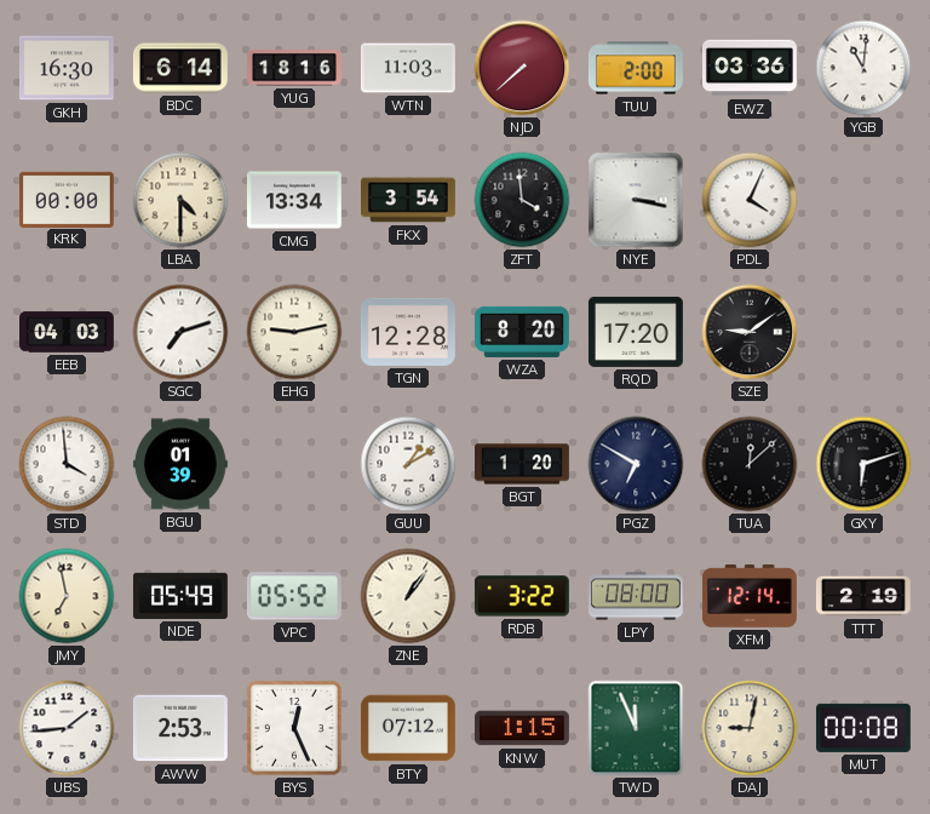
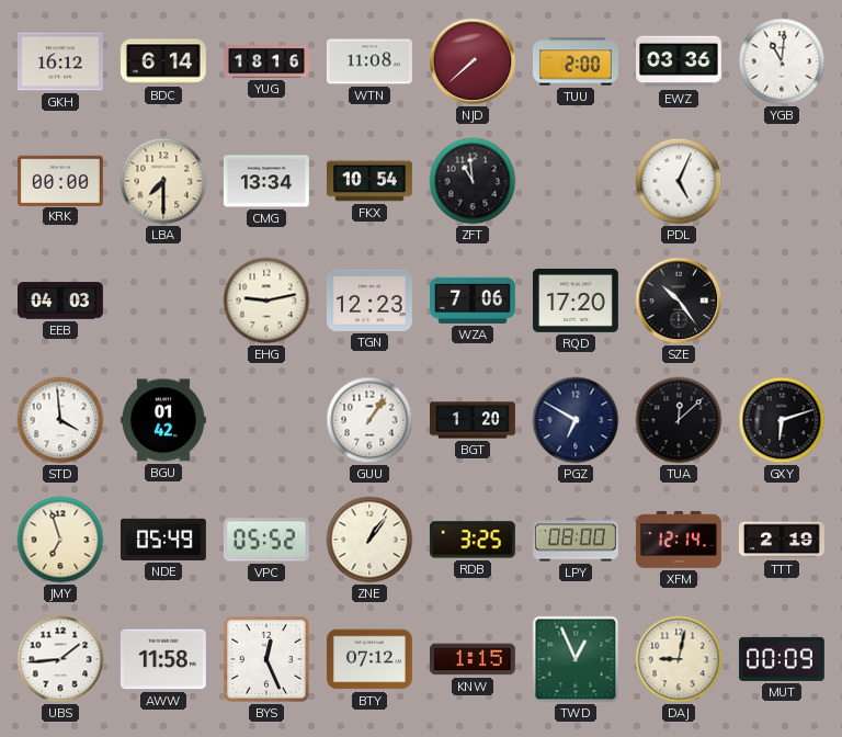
GKH: 16:30 -> 16:12 (60, 61)
WTN: 11:03 -> 11:08 (369, 61)
LBA: 4:30 -> 7:30 (163, 181)
FKX: 3:54 -> 10:54 (371, 181)
ZFT: 3:59 -> 10:59 (473, 181)
NYE: 3:17 -> none (636, 200)
PDL: 4:04 -> 5:04 (679, 181)
SGC: 7:12 -> none (180, 332)
TGN: 12:28 -> 12:23 (369, 301)
WZA: 8:20 -> 7:06 (473, 301)
SZE: 9:09 -> 10:24 (679, 301)
BGU: 01:39 -> 01:42 (163, 420)
GUU: 1:10 -> 1:06 (369, 420)
JMY: 6:58 -> 6:57 (60, 540)
RDB: 3:22 -> 3:25 (473, 540)
AWW: 2:53 -> 11:58 (163, 659)
TWD: 11:56 -> 12:56 (576, 659)
MUT: 00:08 -> 00:09 (782, 659)
